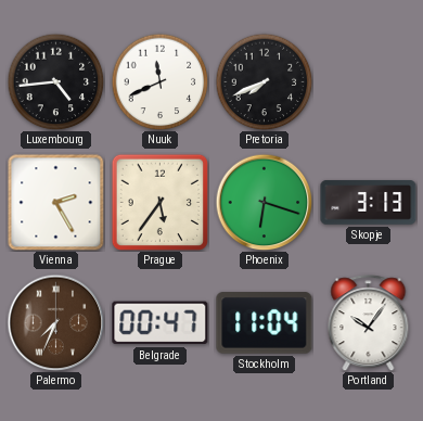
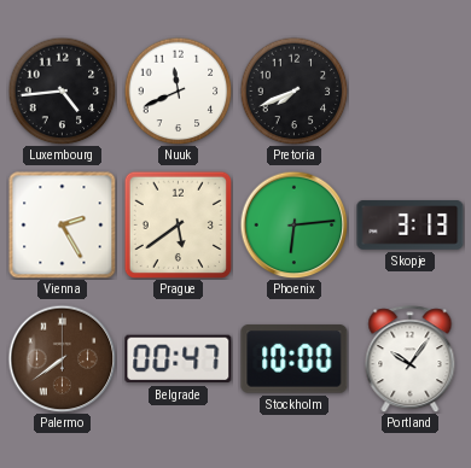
Prague: 5:36 -> 5:39 (178, 224)
Phoenix: 6:18 -> 6:14 (293, 224)
Palermo: 7:34 -> 7:39 (62, 358)
Stockholm: 11:04 -> 10:00 (295, 359)
